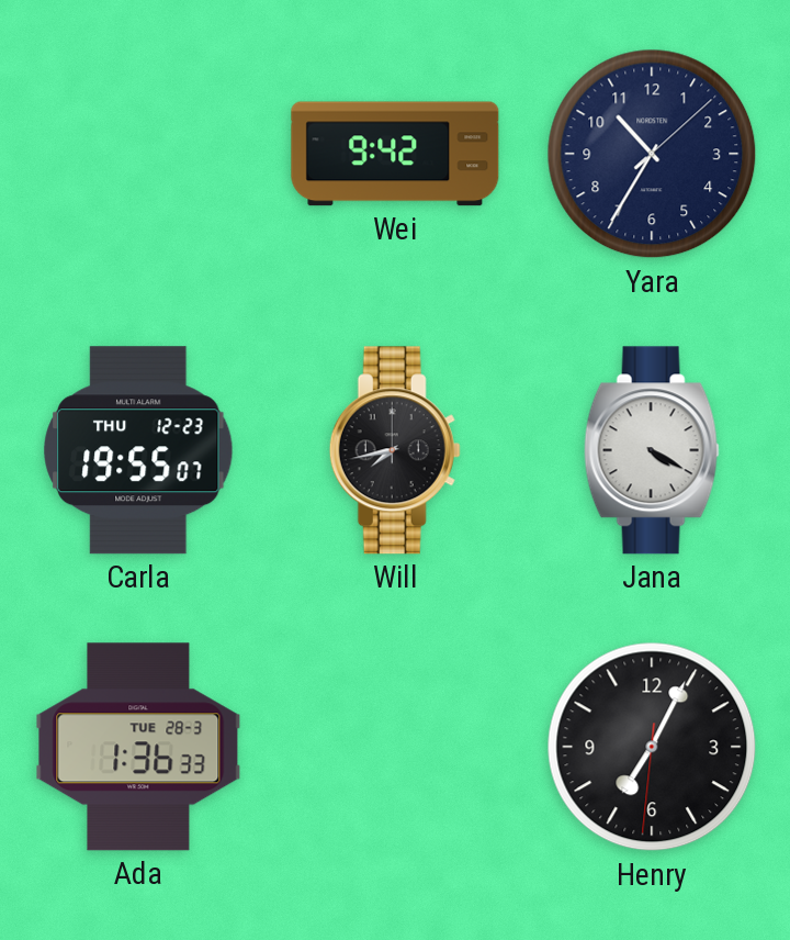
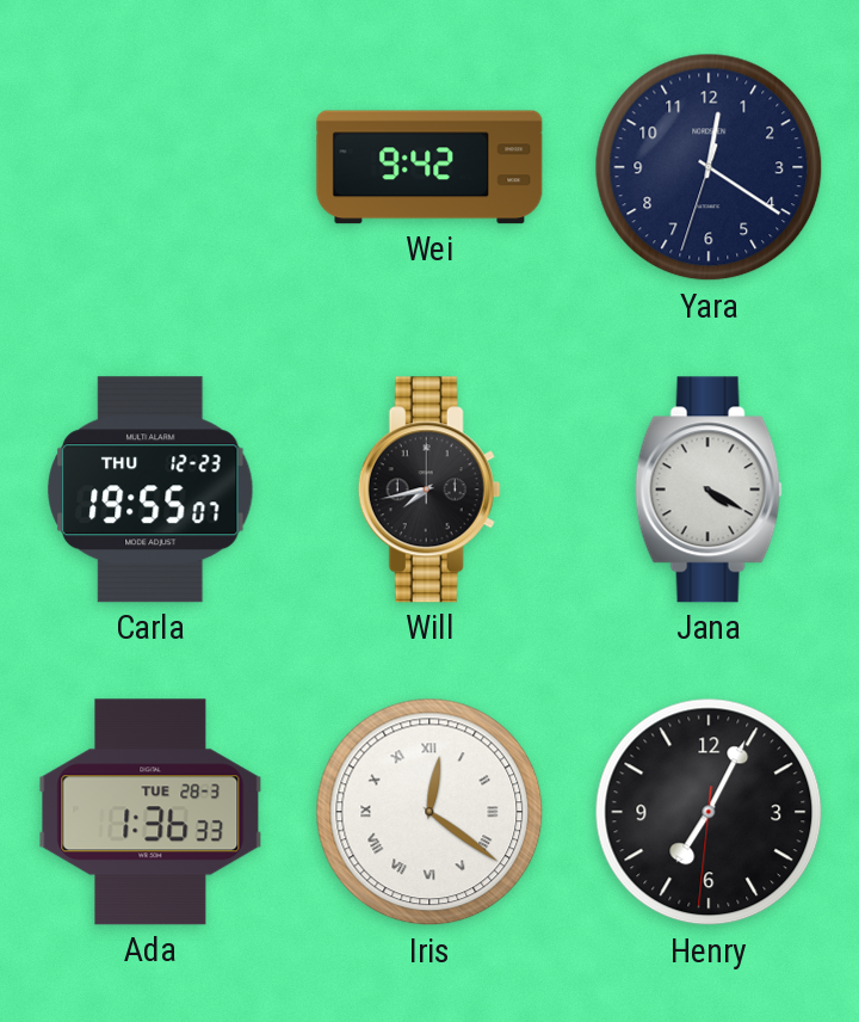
Yara: 10:35 -> 12:20 (709, 167)
Iris: none -> 12:21 (429, 812)
